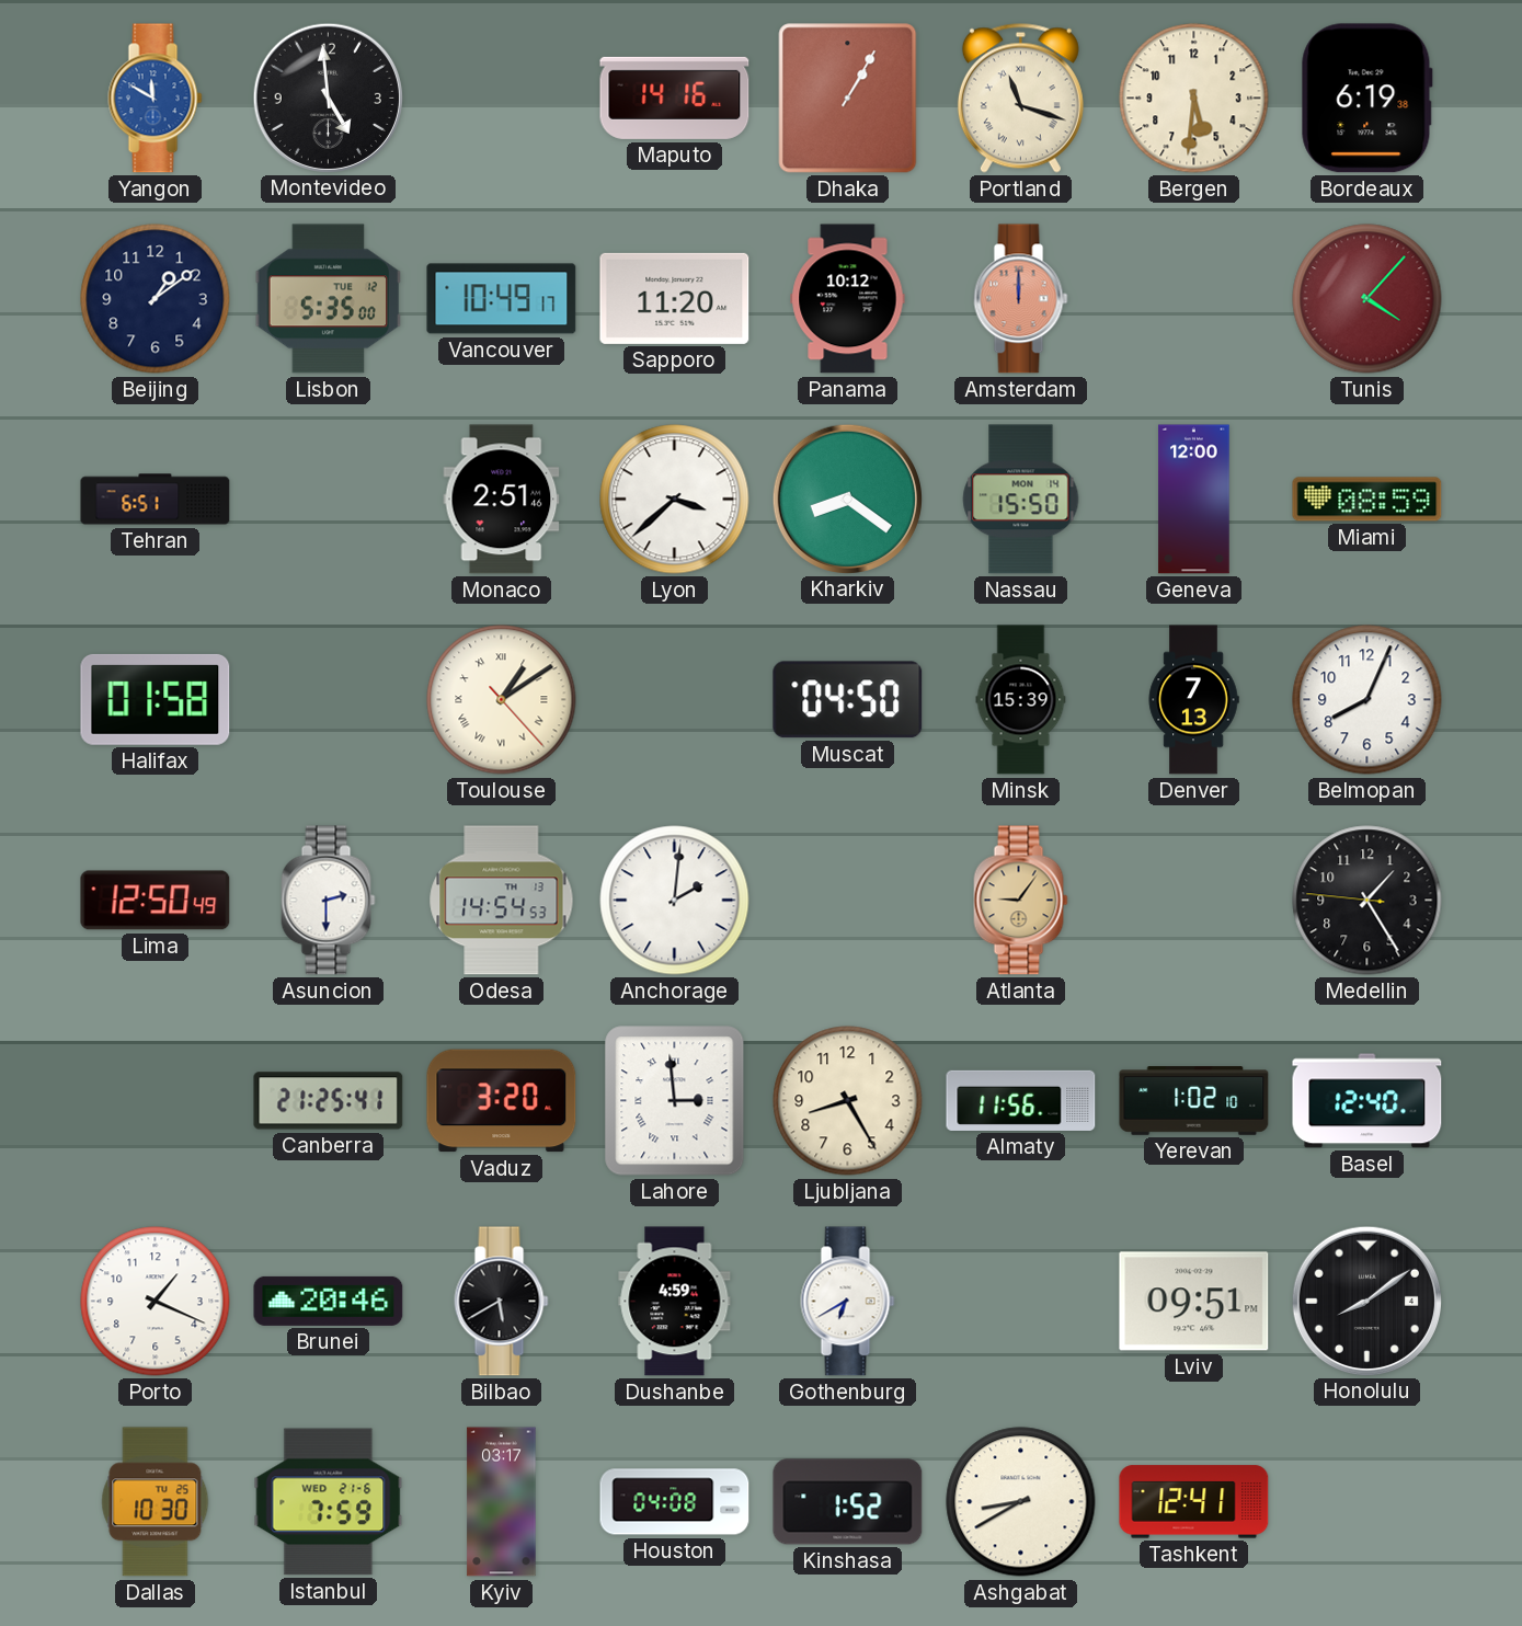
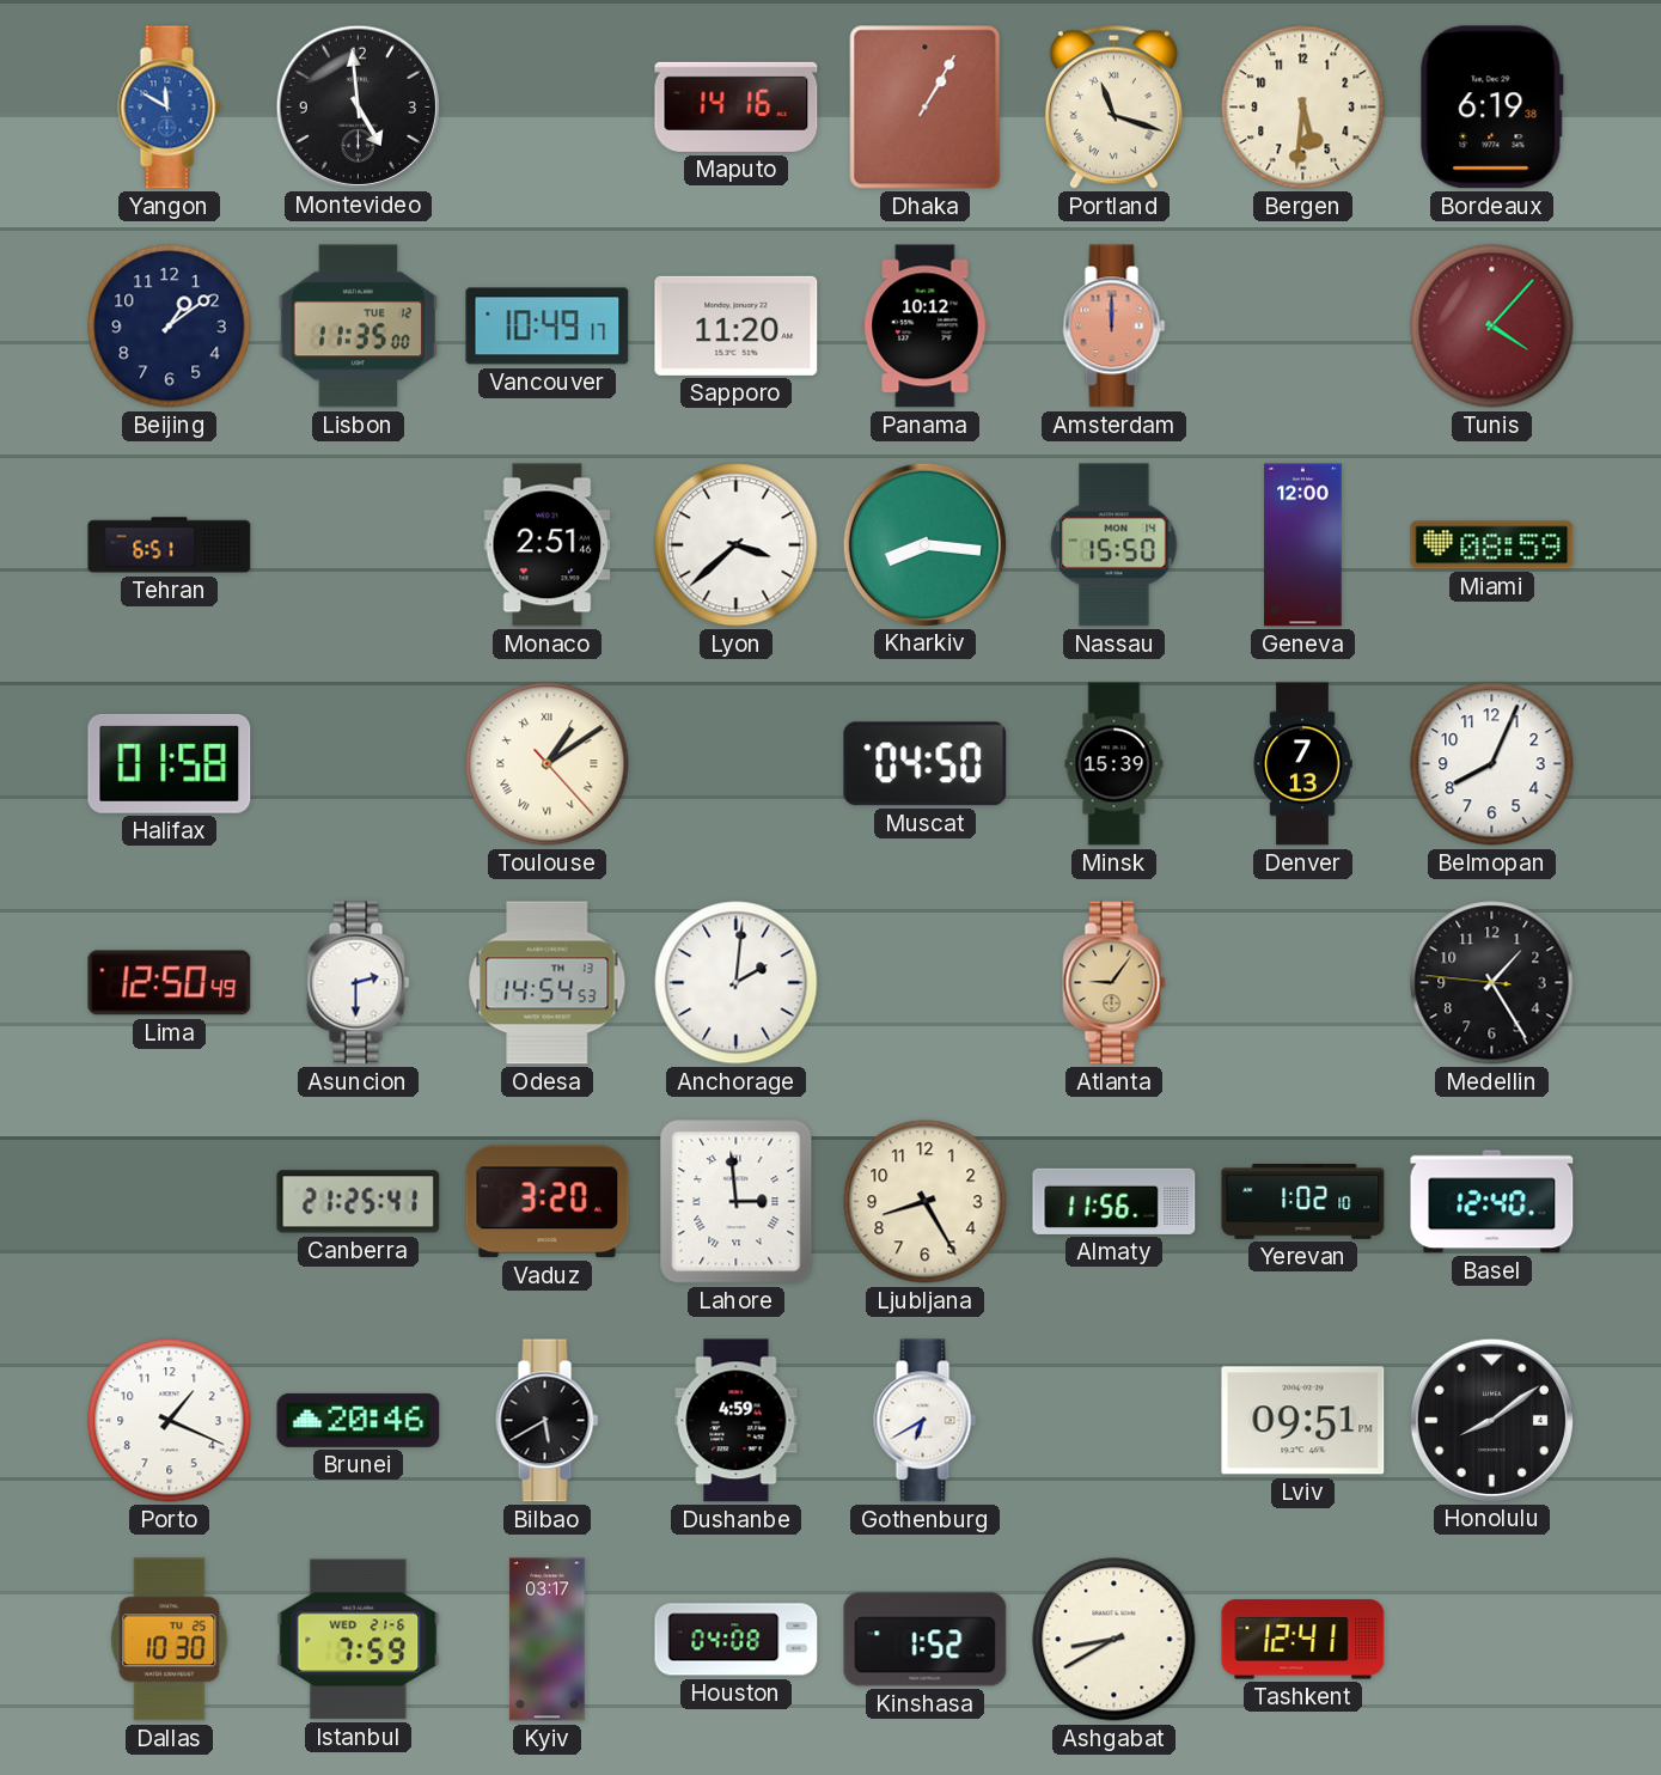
Lisbon: 5:35 -> 11:35 (359, 327)
Kharkiv: 8:21 -> 8:16 (924, 544)
